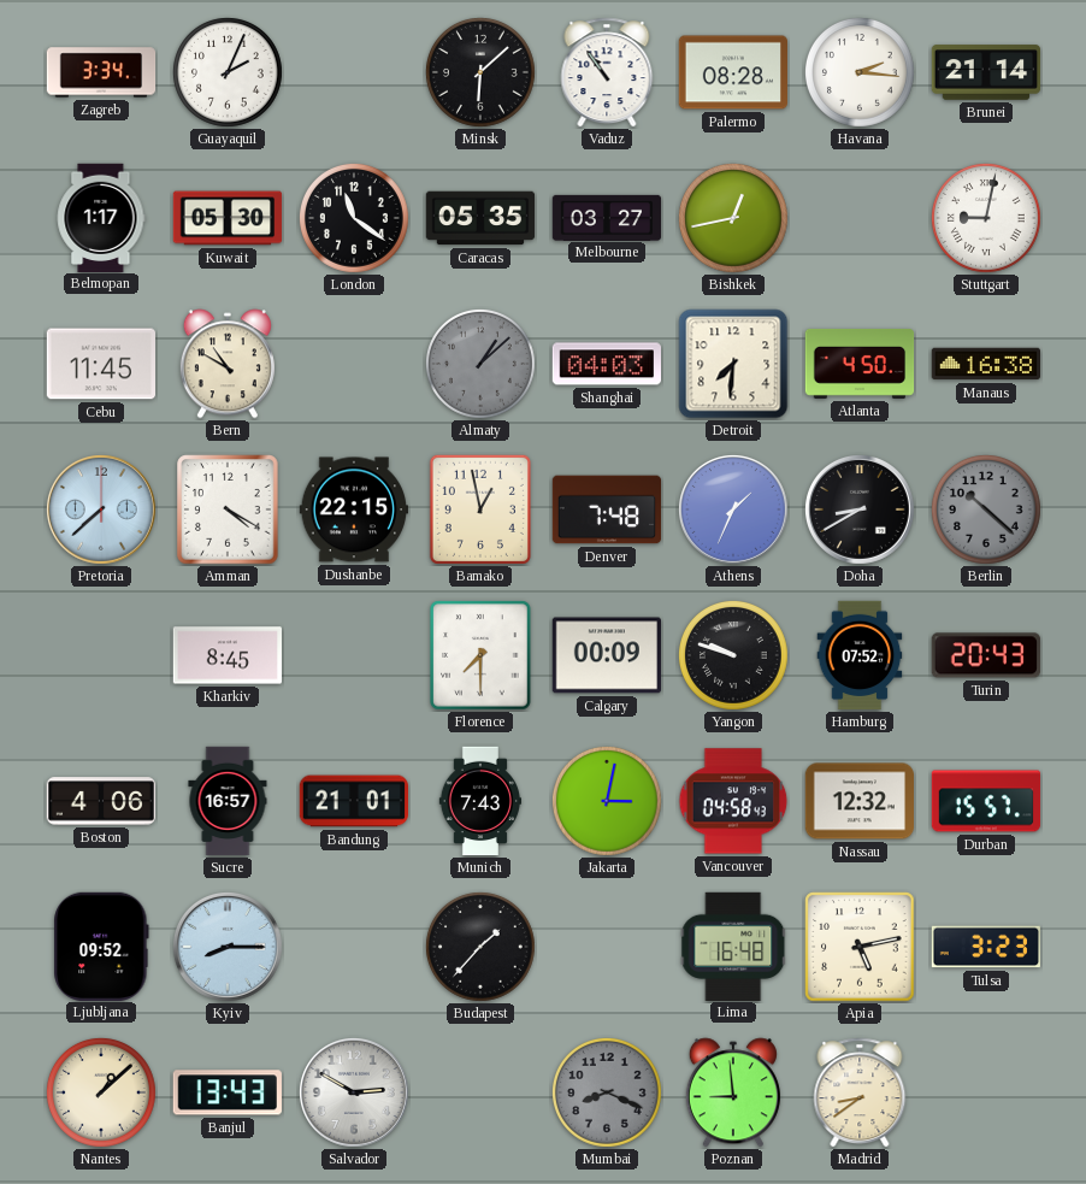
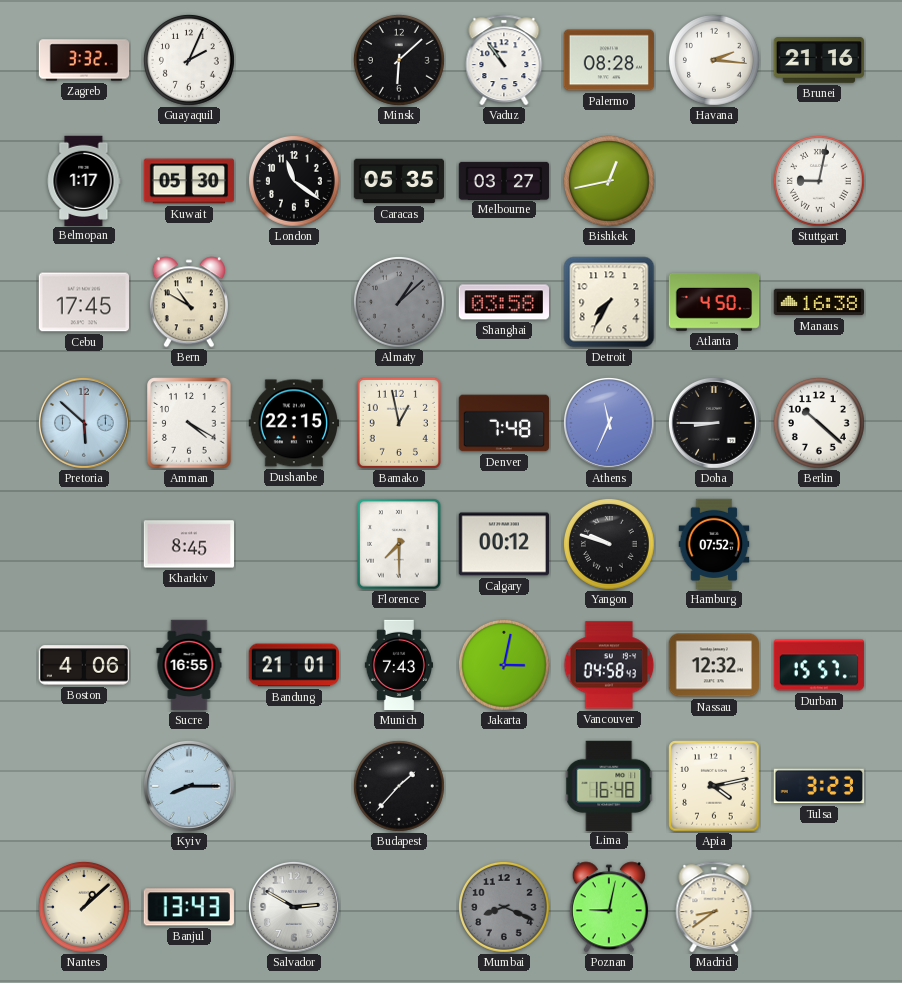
Zagreb: 3:34 -> 3:32 (84, 60)
Brunei: 21:14 -> 21:16 (819, 60)
Cebu: 11:45 -> 17:45 (83, 302)
Shanghai: 04:03 -> 03:58 (503, 302)
Detroit: 7:31 -> 7:35 (609, 302)
Pretoria: 7:38 -> 5:52 (84, 423)
Athens: 1:34 -> 11:34 (609, 423)
Doha: 8:40 -> 8:45 (714, 423)
Berlin dial: grey -> white (820, 424)
Calgary: 00:09 -> 00:12 (503, 544)
Turin: 20:43 -> none (985, 655)
Sucre: 16:57 -> 16:55 (189, 665)
Ljubljana: 09:52 -> none (101, 946)
Apia: 5:13 -> 4:13 (714, 786)
Poznan: 8:59 -> 9:02 (609, 907)
